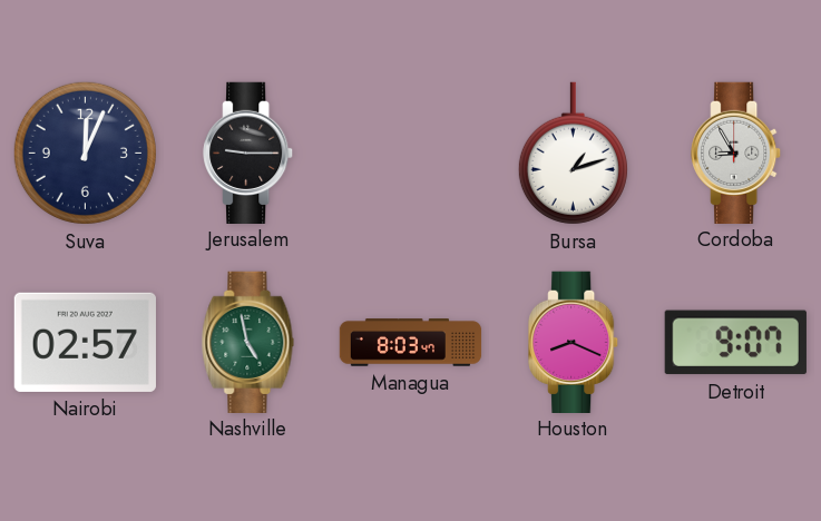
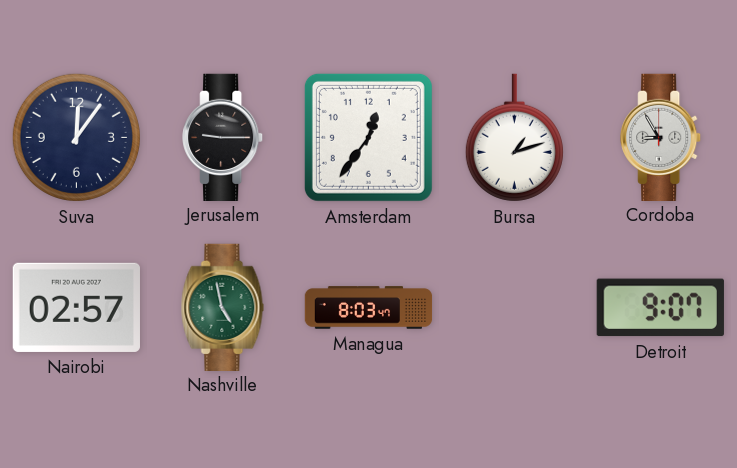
Suva: 12:04 -> 12:06 (76, 137)
Amsterdam: none -> 12:36 (368, 137)
Houston: 8:19 -> none (574, 342)
